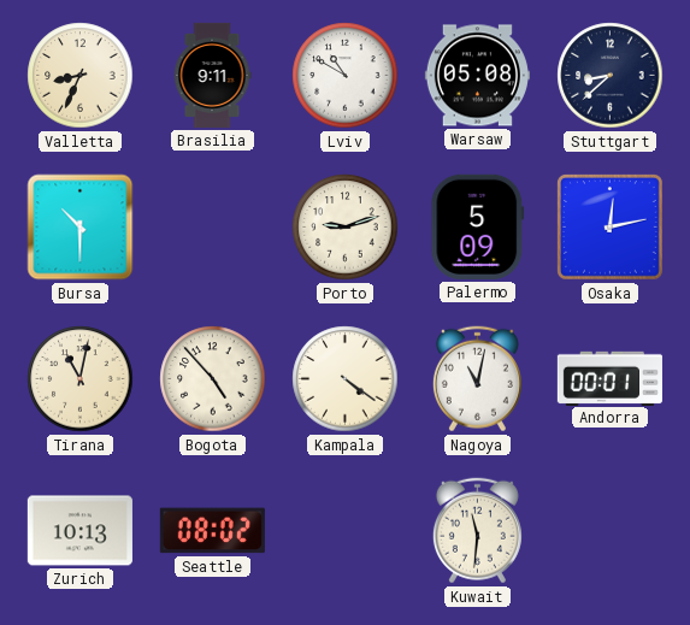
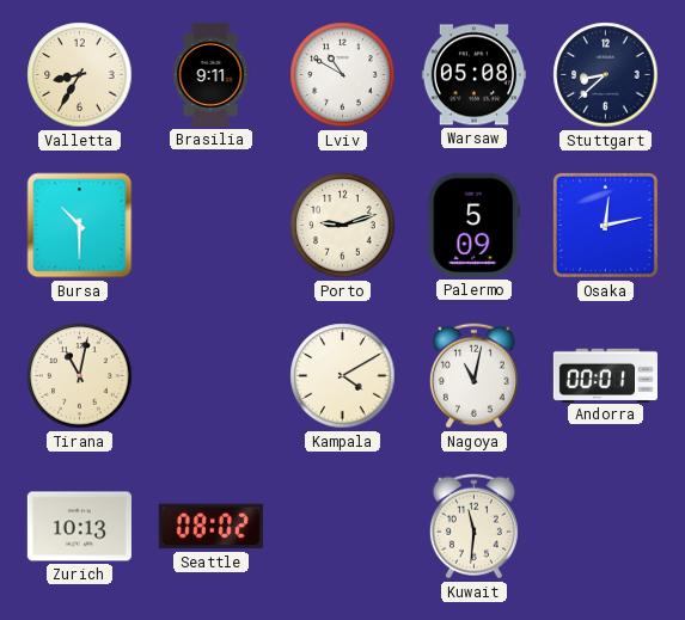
Valletta: 8:34 -> 8:35 (80, 75)
Bogota: 4:53 -> none (213, 379)
Kampala: 4:21 -> 4:10 (343, 376)
